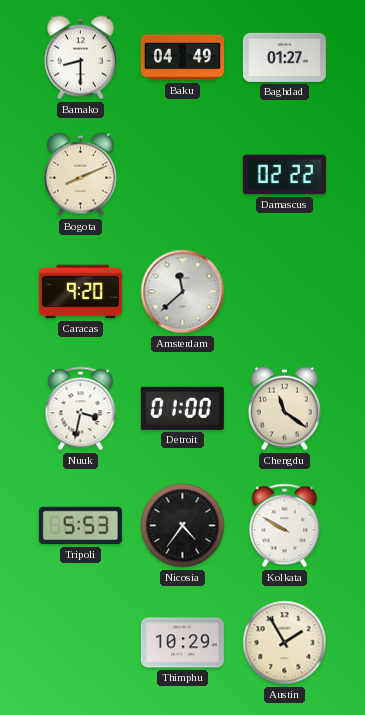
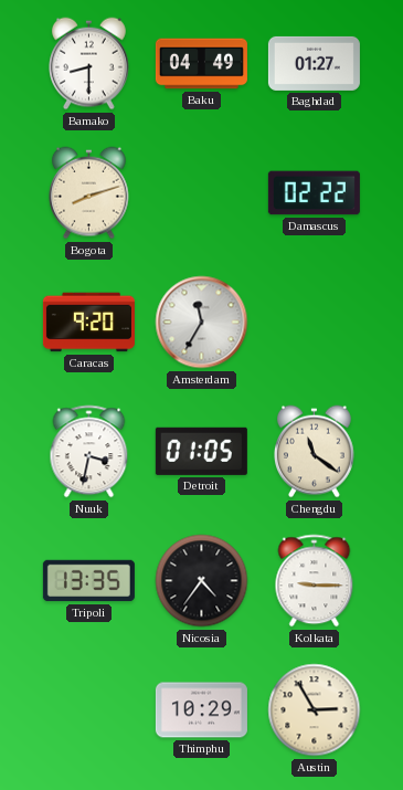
Bogota: 8:11 -> 8:12 (89, 193)
Amsterdam: 11:38 -> 11:35 (202, 323)
Detroit: 01:00 -> 01:05 (201, 451)
Tripoli: 5:53 -> 13:35 (88, 581)
Kolkata: 9:50 -> 9:15 (315, 581)
Austin: 1:55 -> 2:55 (315, 710)
